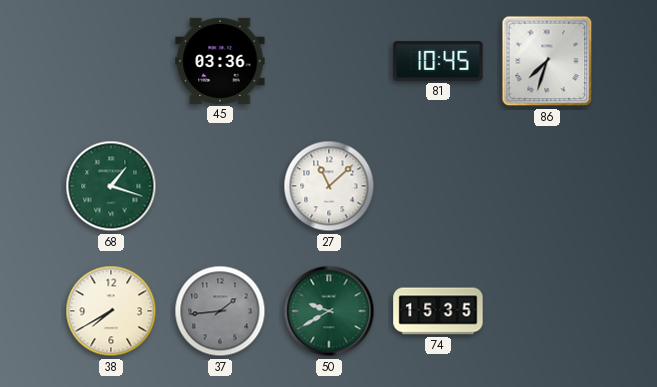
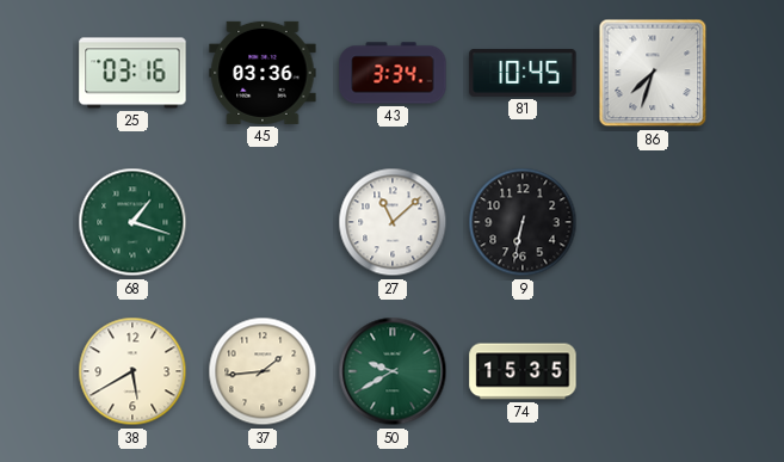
25: none -> 03:16 (132, 73)
43: none -> 3:34 (393, 73)
9: none -> 6:32 (523, 222)
38: 7:40 -> 5:40 (132, 371)
37 dial: grey -> cream (263, 371)
